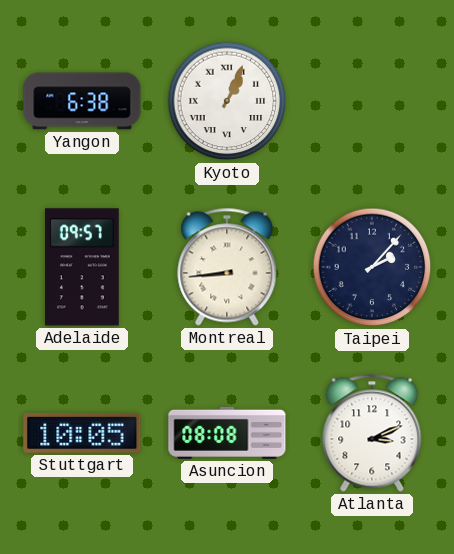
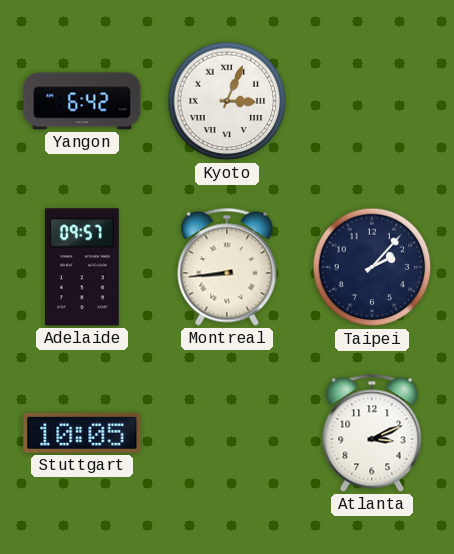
Yangon: 6:38 -> 6:42 (82, 101)
Kyoto: 1:04 -> 3:04 (227, 101)
Asuncion: 08:08 -> none (227, 433)
